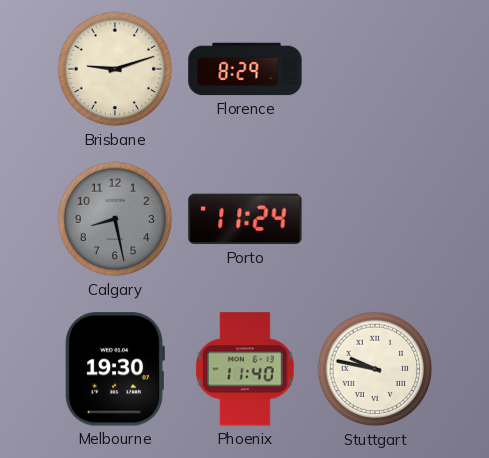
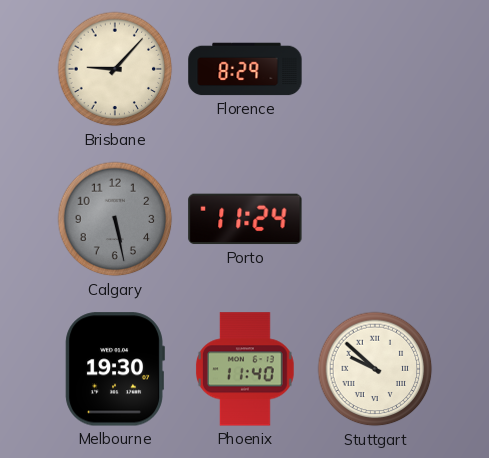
Brisbane: 9:12 -> 9:07 (115, 69)
Calgary: 8:28 -> 5:28 (115, 219)
Stuttgart: 9:47 -> 9:52 (375, 369)
